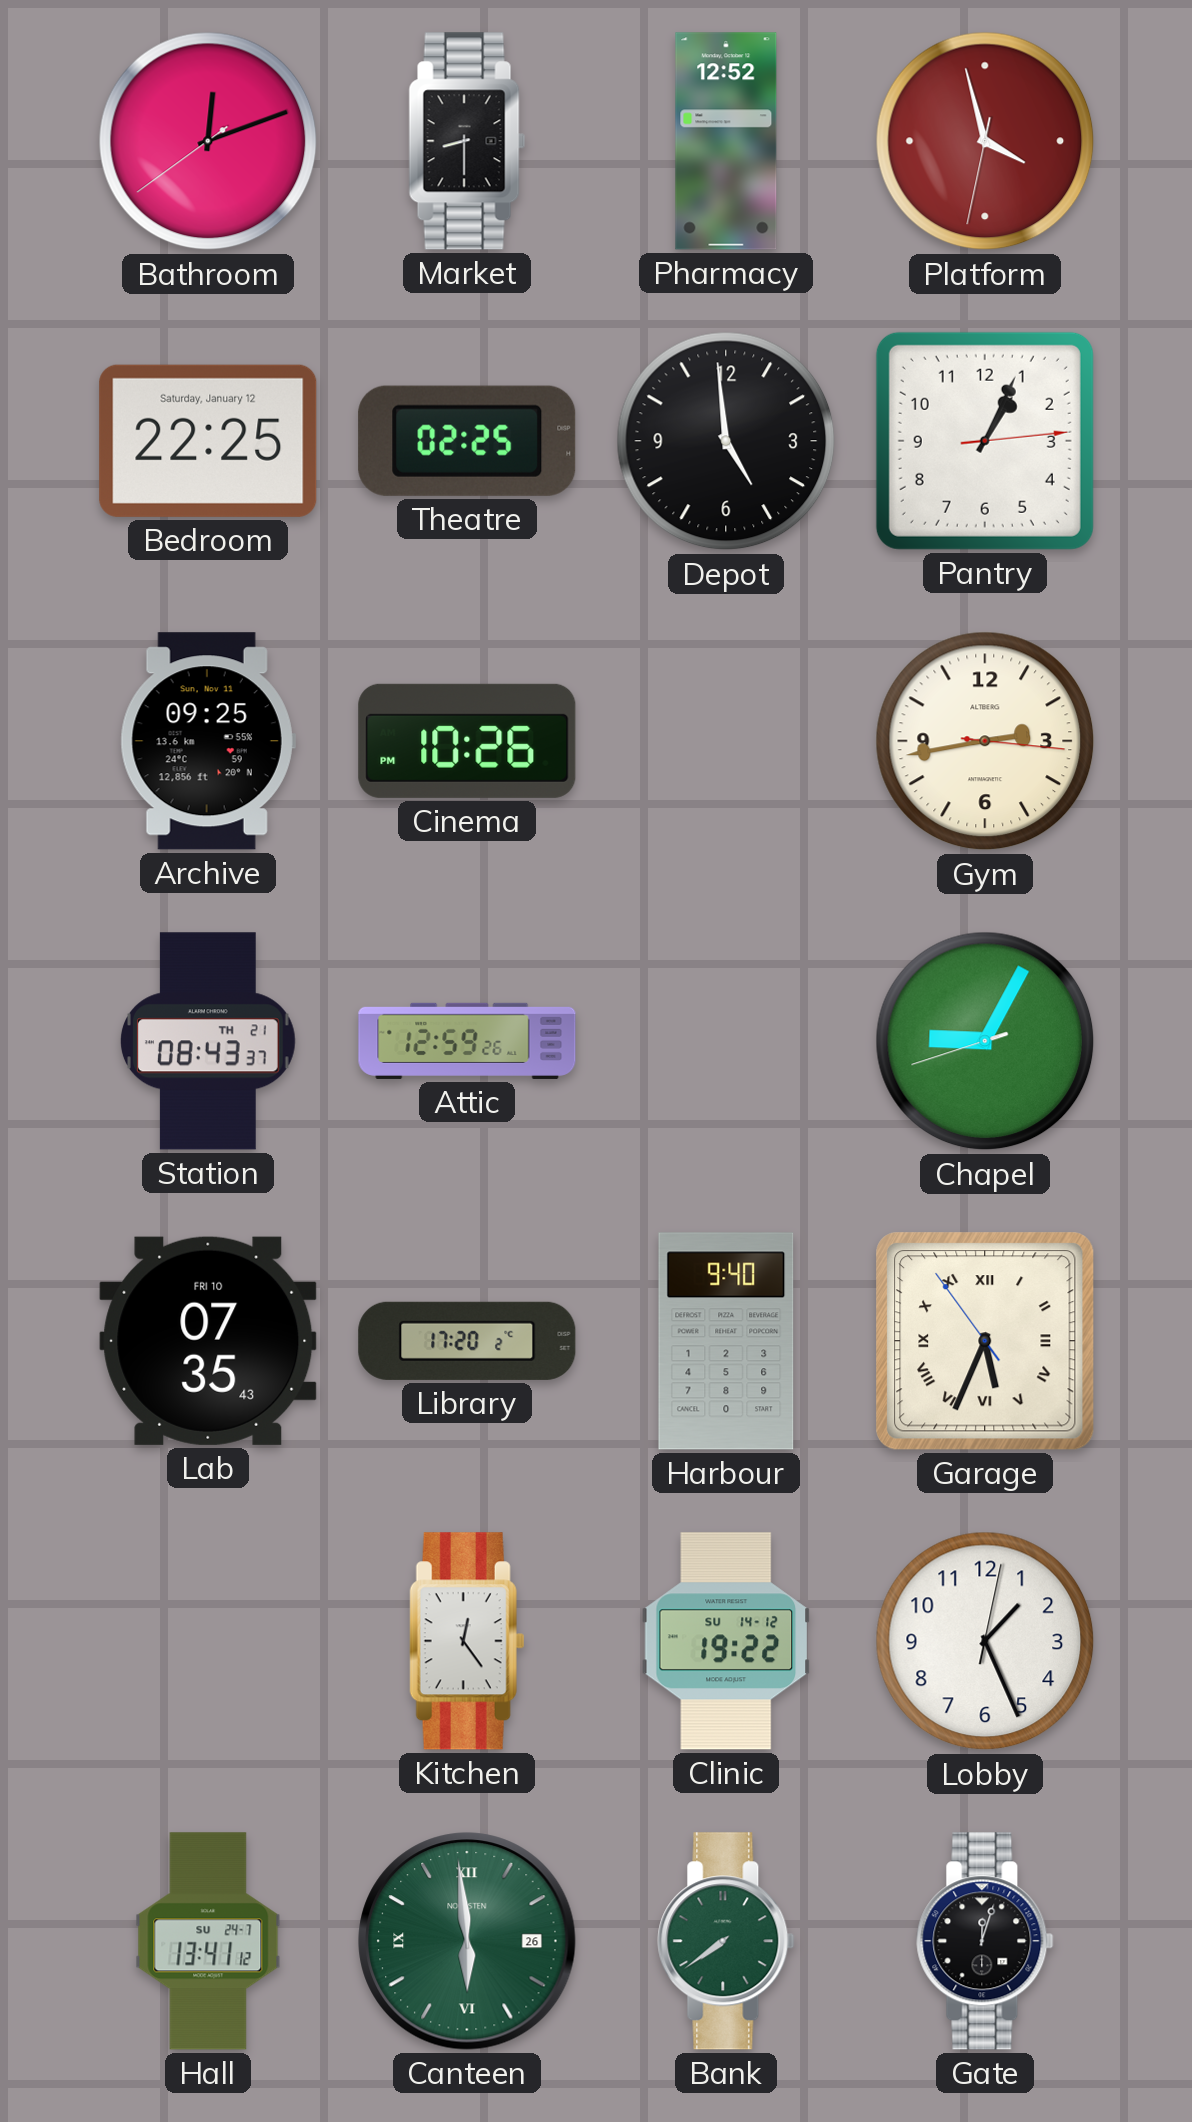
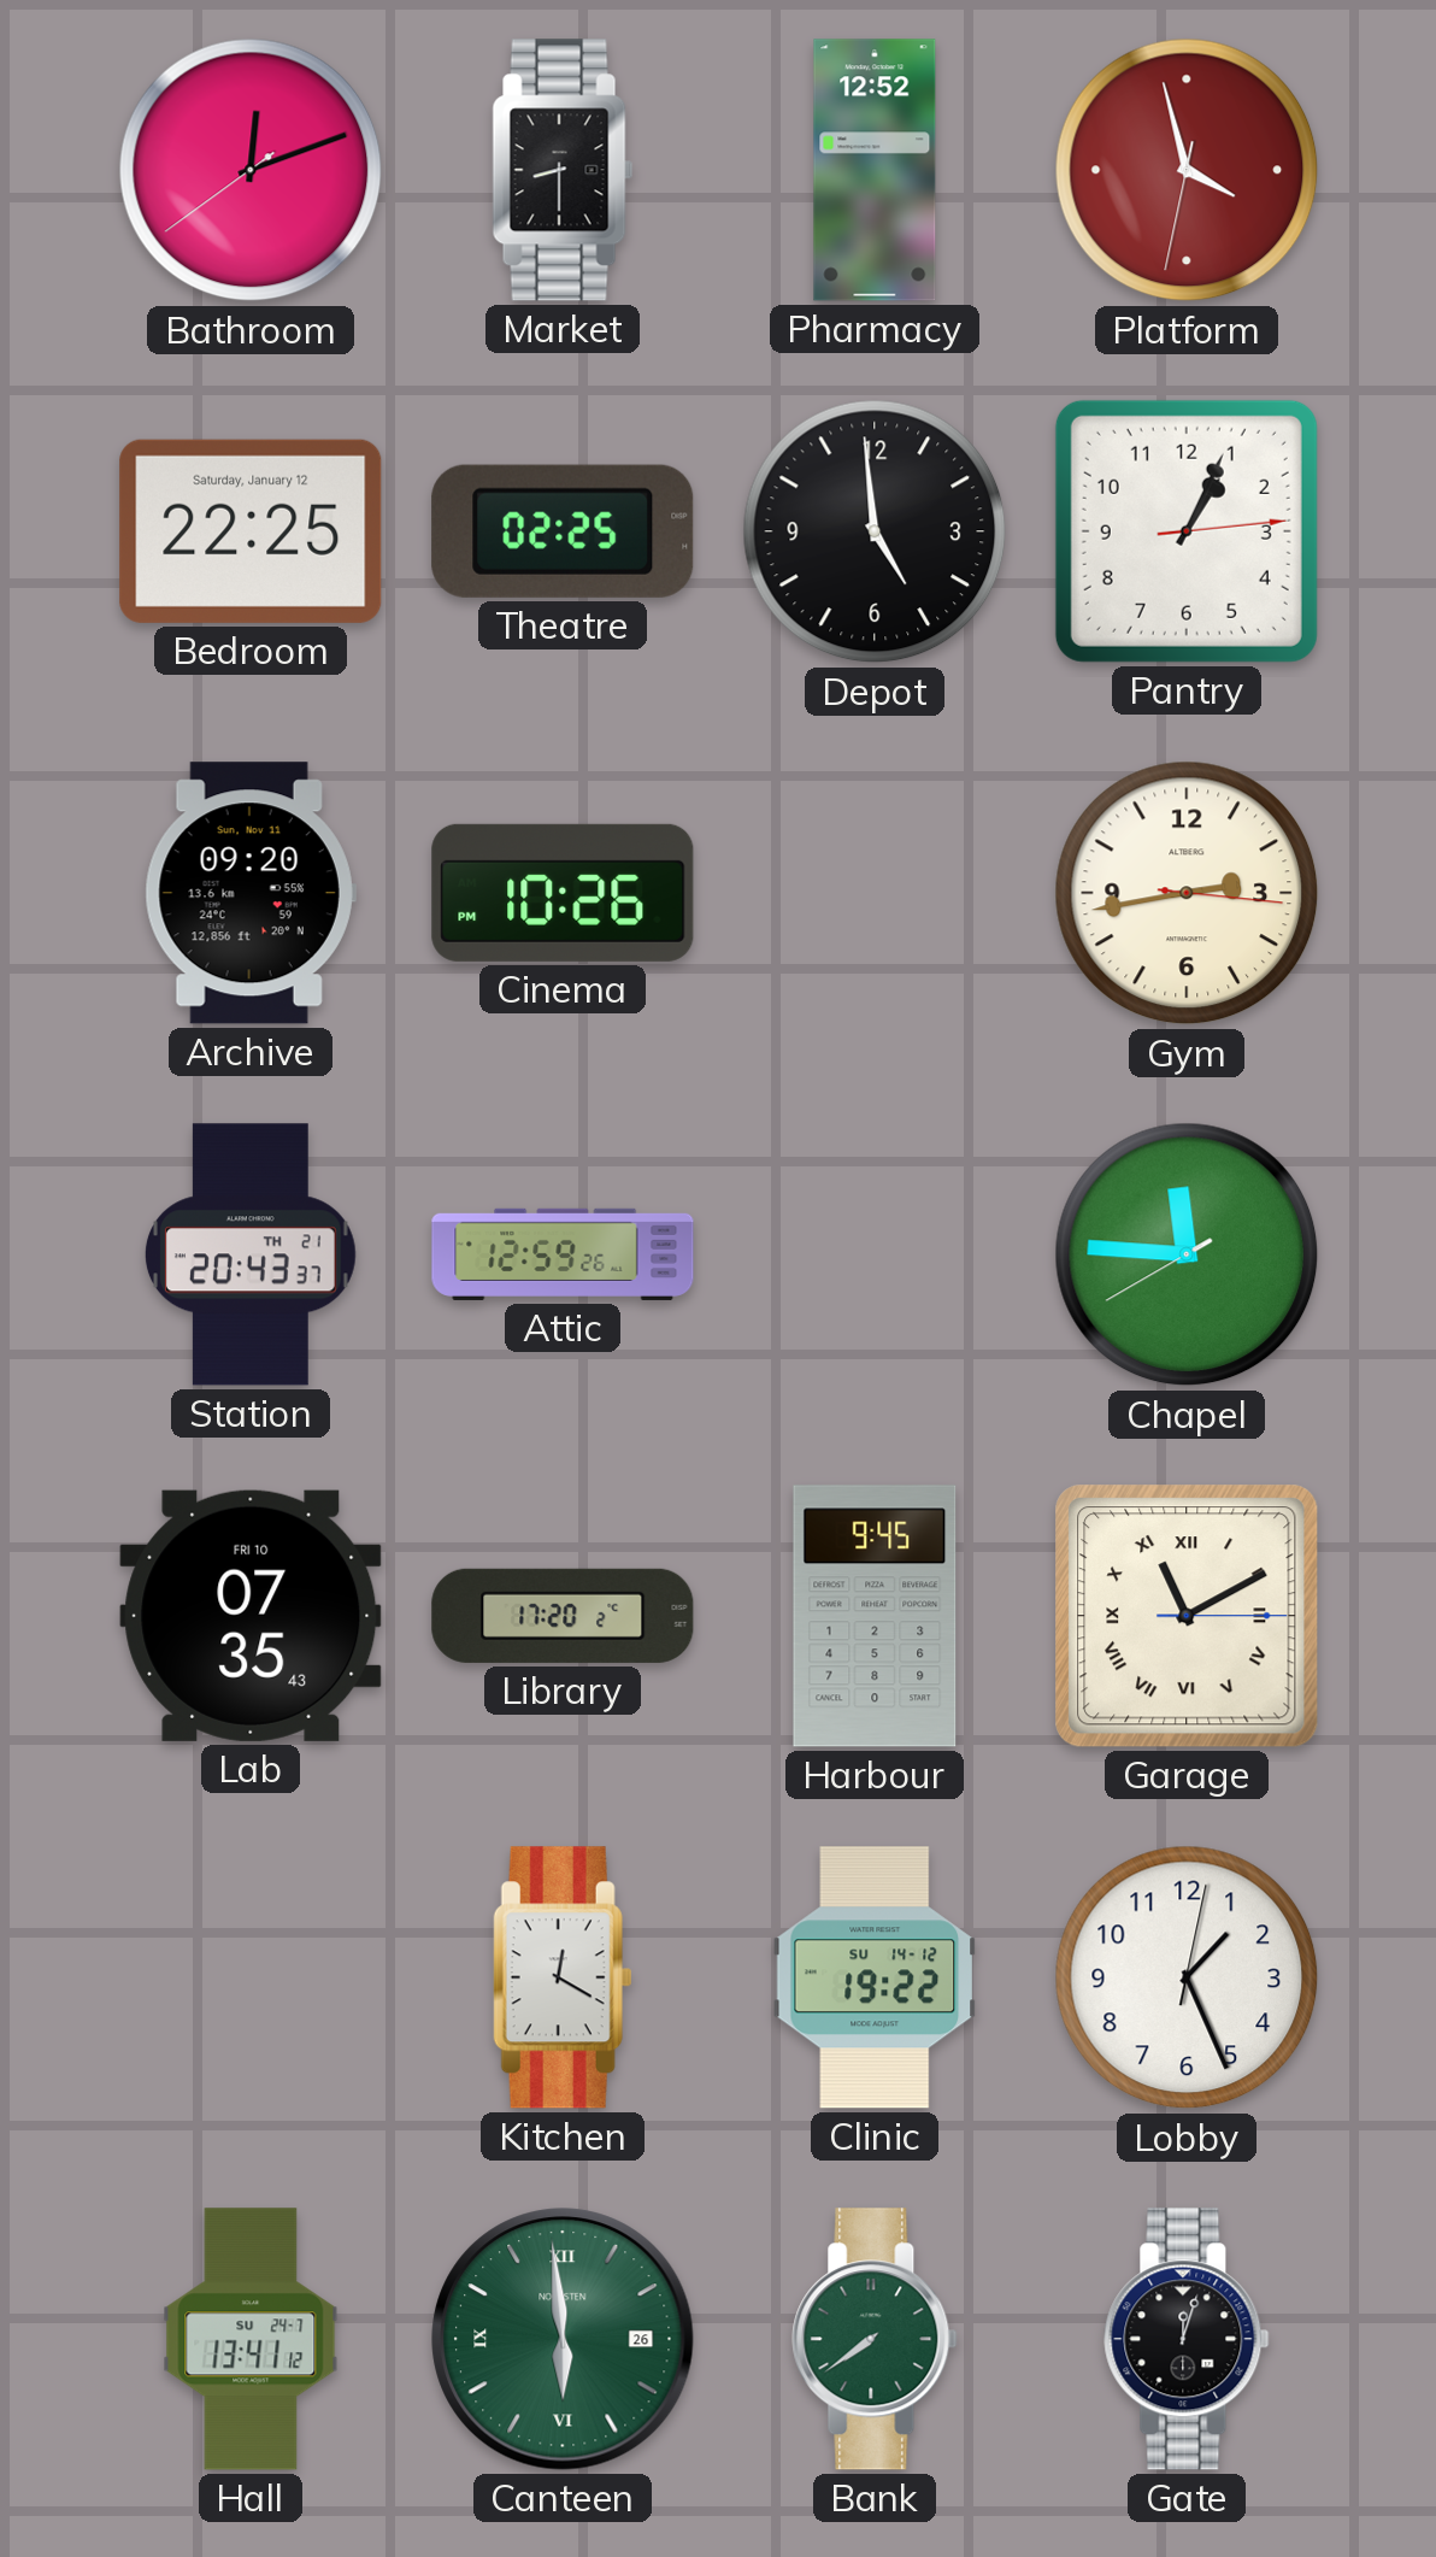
Archive: 09:25 -> 09:20 (251, 893)
Station: 08:43 -> 20:43 (252, 1254)
Chapel: 9:04 -> 11:45 (1187, 1254)
Harbour: 9:40 -> 9:45 (875, 1616)
Garage: 5:33 -> 11:10 (1187, 1616)
Kitchen: 12:24 -> 12:20 (563, 1977)
